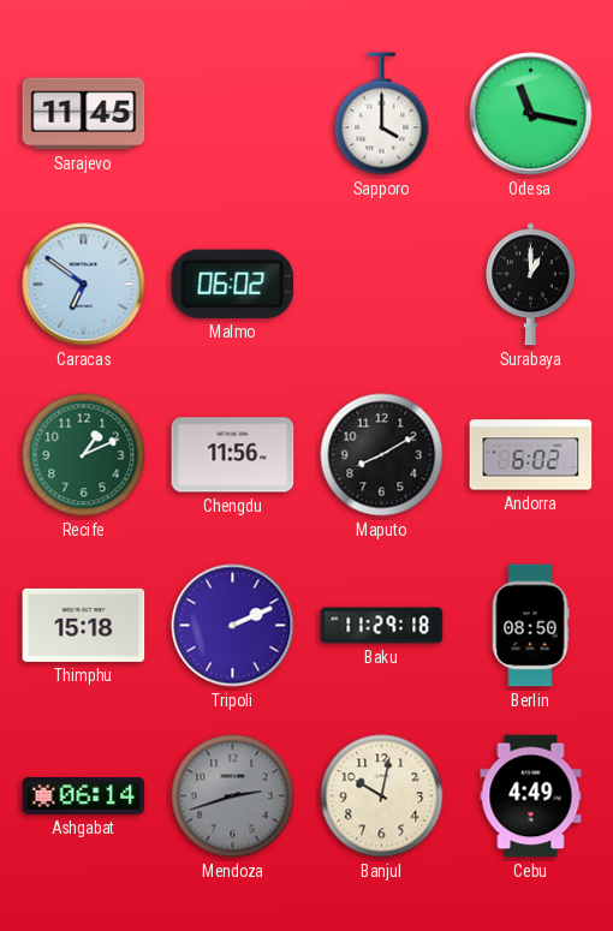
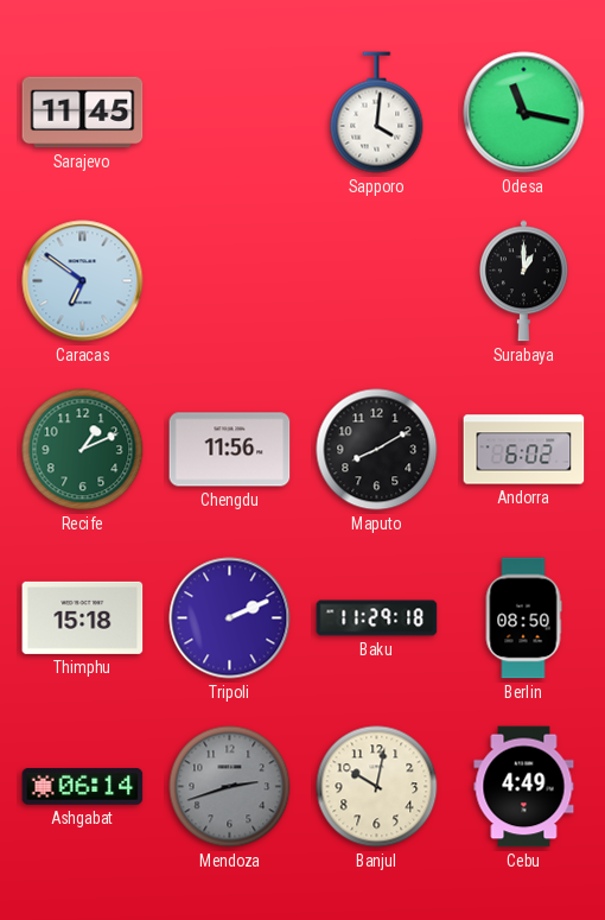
Sapporo: 4:00 -> 4:01 (377, 113)
Malmo: 06:02 -> none (233, 284)
